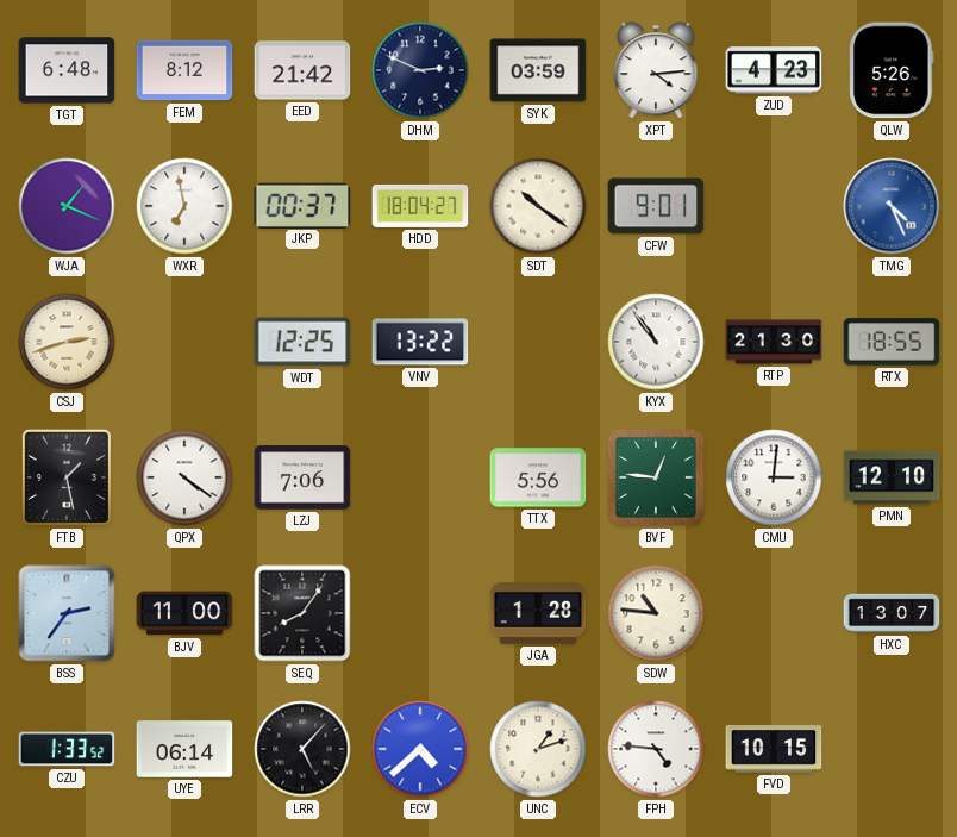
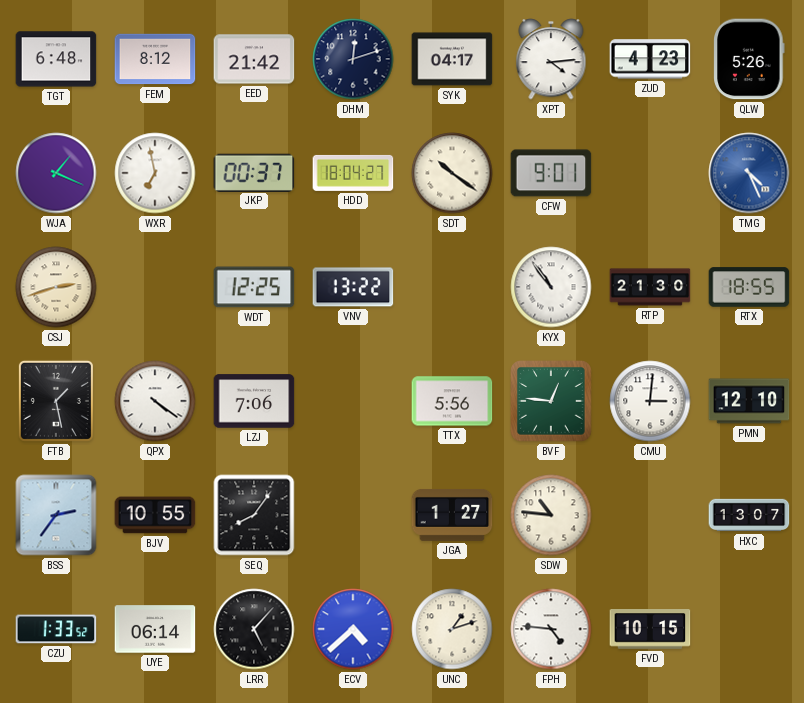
DHM: 2:49 -> 12:12 (353, 59)
SYK: 03:59 -> 04:17 (452, 59)
BJV: 11:00 -> 10:55 (155, 515)
JGA: 1:28 -> 1:27 (452, 515)
